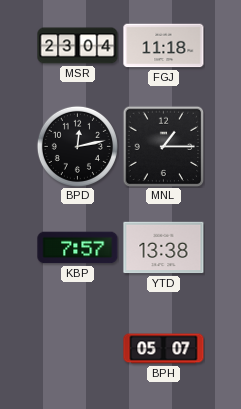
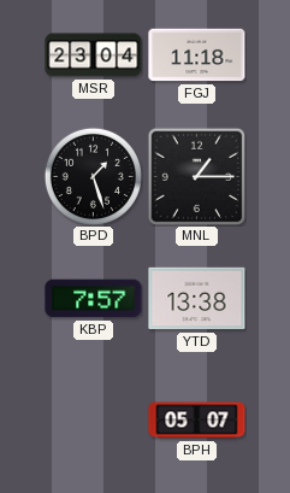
BPD: 12:13 -> 1:27 (93, 176)
